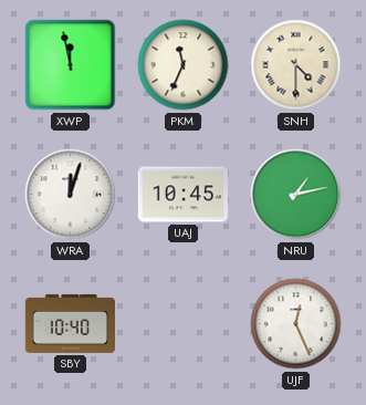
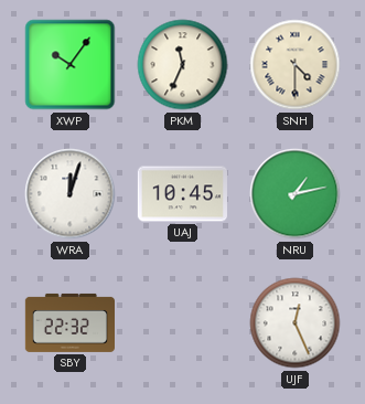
XWP: 11:58 -> 10:06 (71, 65)
SBY: 10:40 -> 22:32 (69, 322)
